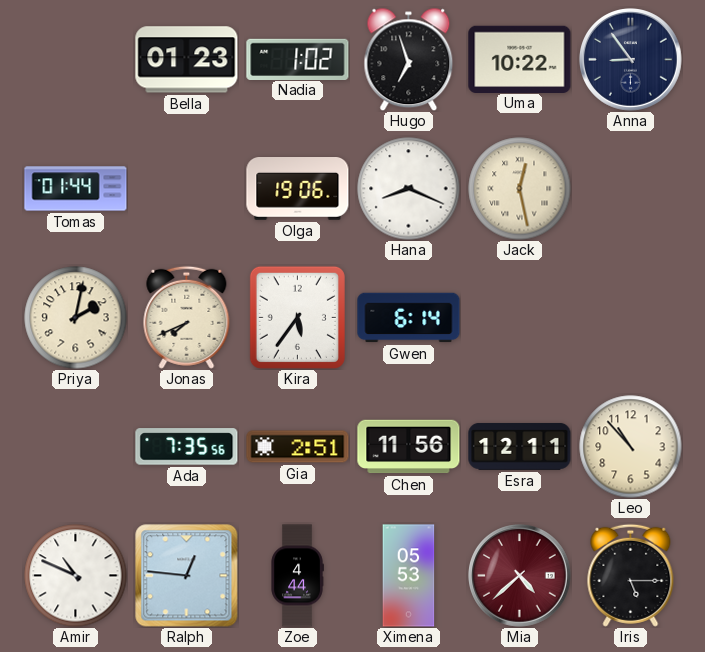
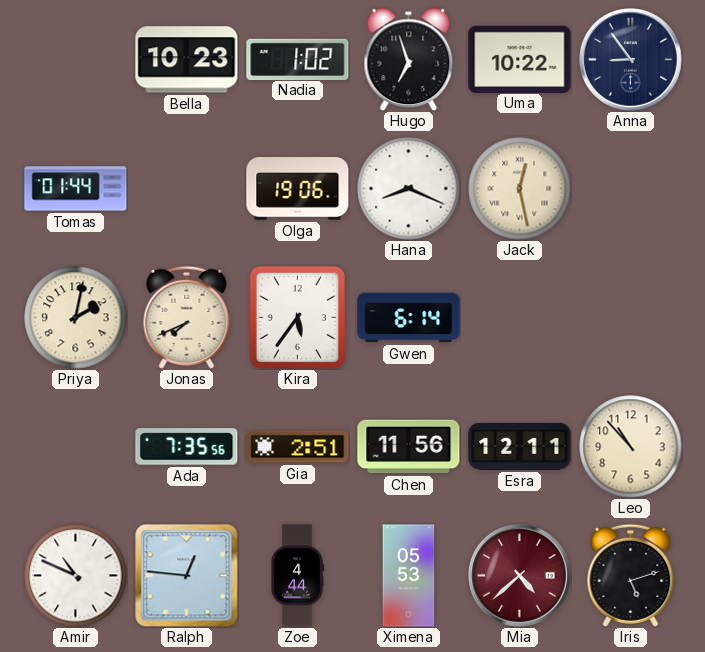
Bella: 01:23 -> 10:23 (187, 60)
Iris: 5:15 -> 5:12 (631, 575)
